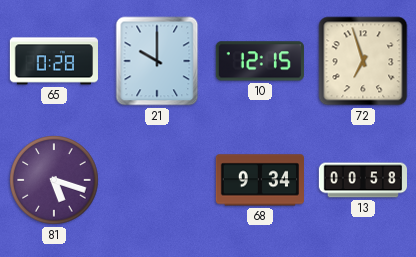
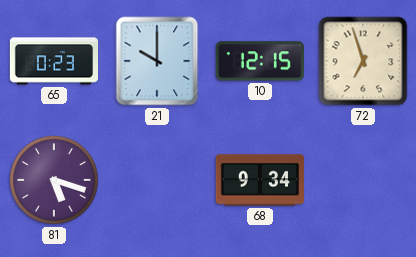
65: 0:28 -> 0:23 (53, 61)
13: 00:58 -> none (362, 180)
